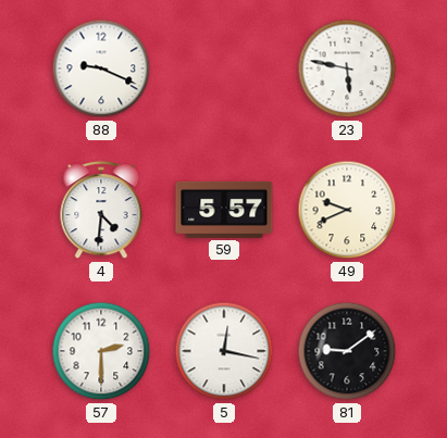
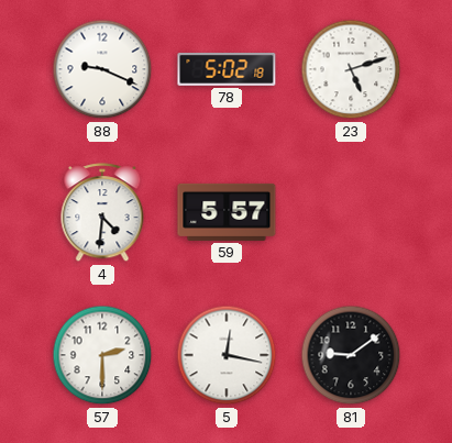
78: none -> 5:02 (227, 69)
23: 5:47 -> 5:12 (351, 69)
49: 9:41 -> none (347, 210)
